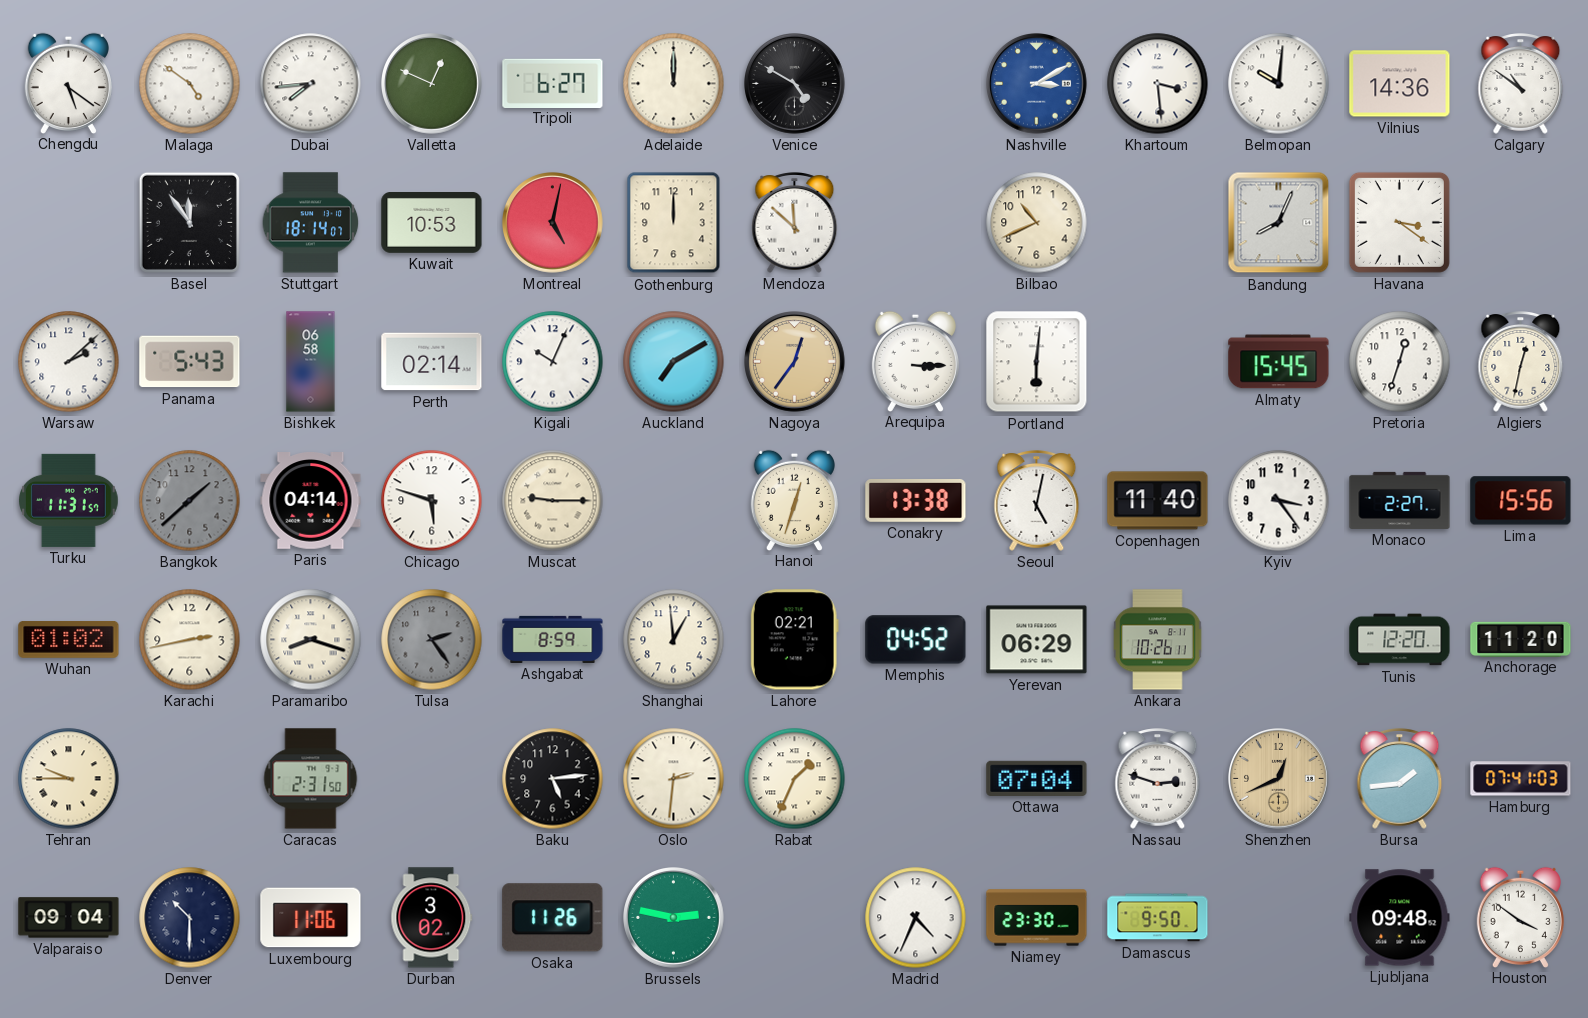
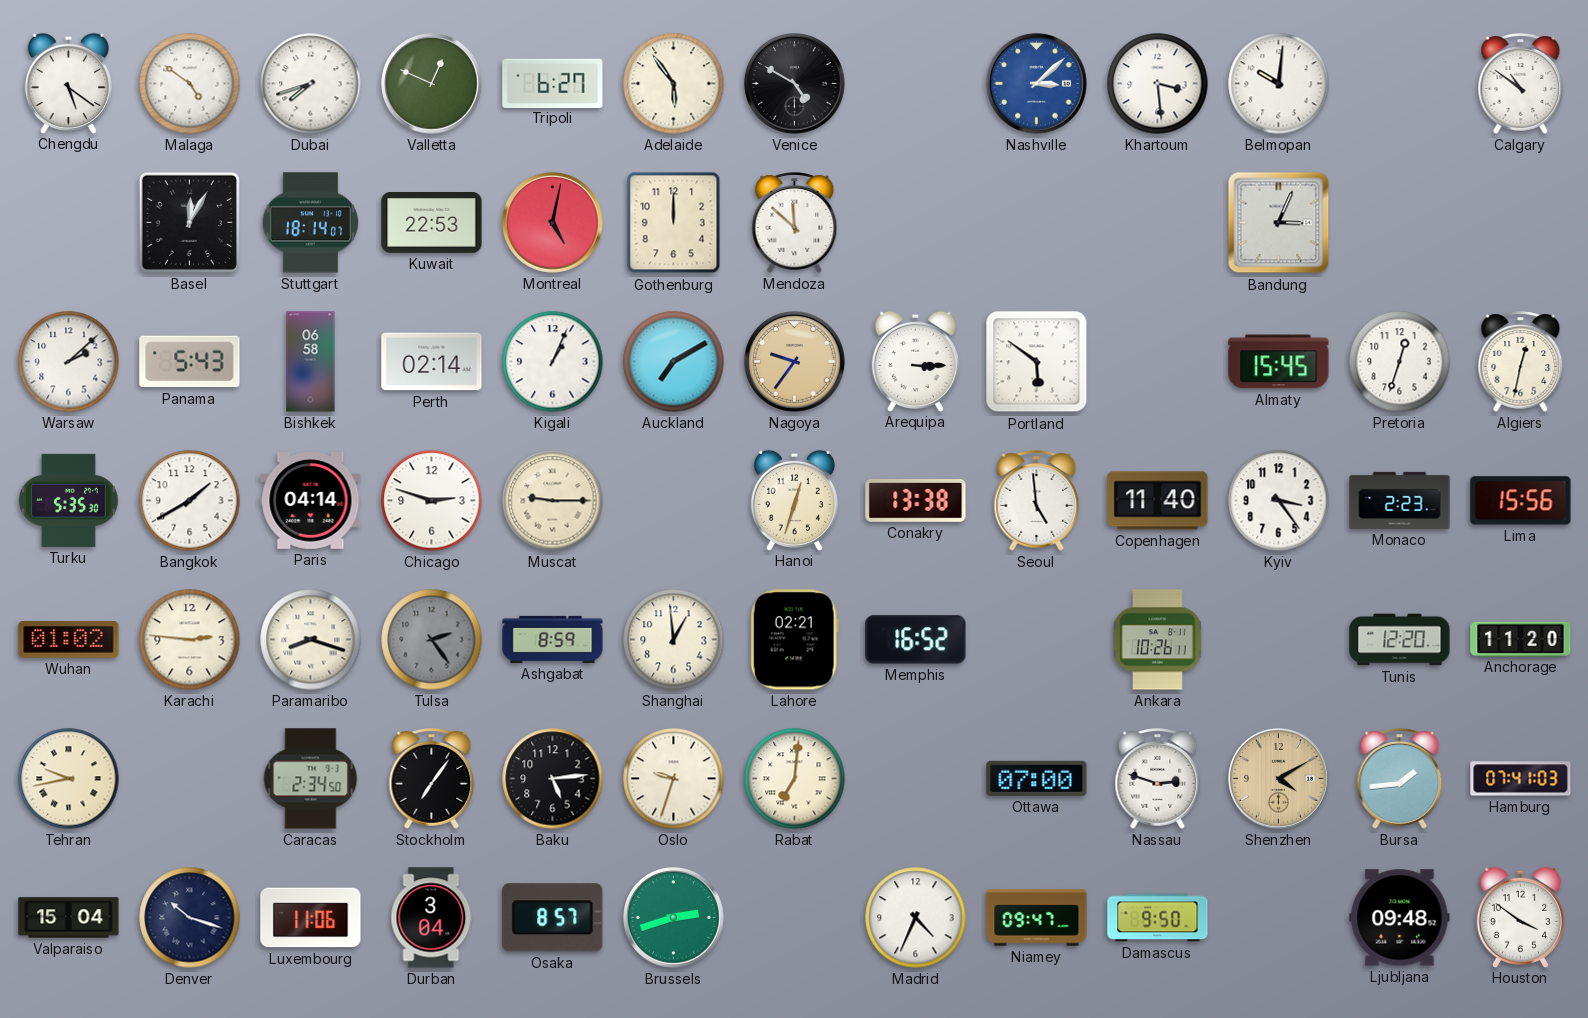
Dubai: 7:44 -> 7:42 (311, 84)
Adelaide: 12:00 -> 5:54 (674, 84)
Nashville: 3:10 -> 3:08 (1037, 84)
Vilnius: 14:36 -> none (1400, 84)
Basel: 11:54 -> 12:05 (189, 222)
Kuwait: 10:53 -> 22:53 (432, 223)
Bilbao: 10:41 -> none (1037, 223)
Bandung: 8:04 -> 3:04 (1279, 223)
Havana: 3:21 -> none (1399, 222)
Kigali: 10:04 -> 1:04 (553, 362)
Nagoya: 12:36 -> 9:36 (795, 362)
Portland: 6:01 -> 5:51 (1037, 362)
Turku: 11:31 -> 5:35 (69, 500)
Bangkok: 1:38 -> 1:40 (190, 501)
Bangkok dial: grey -> white (190, 501)
Chicago: 5:48 -> 2:48 (432, 501)
Seoul: 5:02 -> 4:59 (1037, 501)
Monaco: 2:27 -> 2:23 (1400, 500)
Karachi: 2:43 -> 2:46 (190, 640)
Memphis: 04:52 -> 16:52 (916, 640)
Yerevan: 06:29 -> none (1037, 640)
Tehran: 9:45 -> 9:43 (69, 779)
Caracas: 2:31 -> 2:34 (311, 779)
Stockholm: none -> 7:06 (432, 779)
Oslo: 2:31 -> 9:33 (674, 779)
Rabat: 1:34 -> 7:01 (795, 779)
Ottawa: 07:04 -> 07:00 (1037, 778)
Shenzhen: 12:41 -> 4:10 (1279, 779)
Valparaiso: 09:04 -> 15:04 (69, 918)
Denver: 10:30 -> 10:18 (190, 918)
Durban: 3:02 -> 3:04 (432, 918)
Osaka: 11:26 -> 8:57 (553, 918)
Brussels: 2:47 -> 2:42 (674, 918)
Niamey: 23:30 -> 09:47 (1037, 918)
